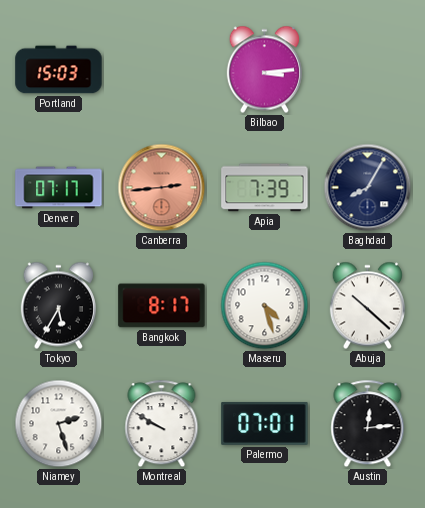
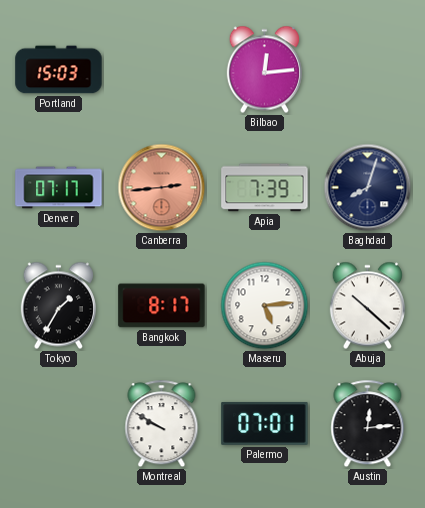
Bilbao: 3:14 -> 12:14 (264, 70)
Baghdad: 8:05 -> 8:03 (368, 188)
Tokyo: 5:35 -> 1:35 (58, 306)
Maseru: 4:27 -> 5:14 (265, 306)
Niamey: 2:27 -> none (59, 424)
